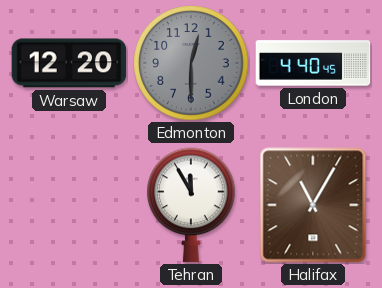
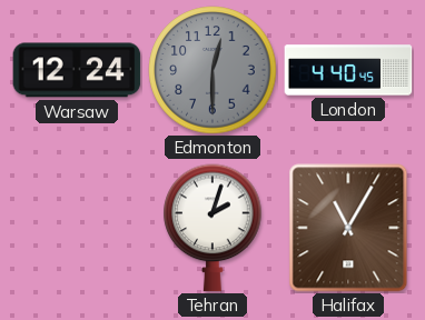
Warsaw: 12:20 -> 12:24 (77, 70)
Tehran: 11:55 -> 2:03 (212, 228)
